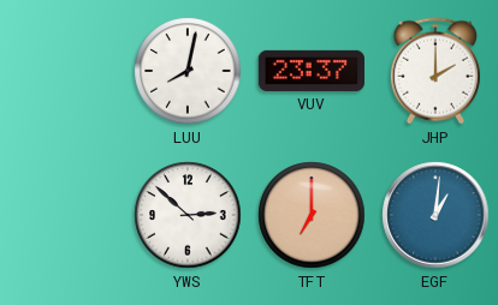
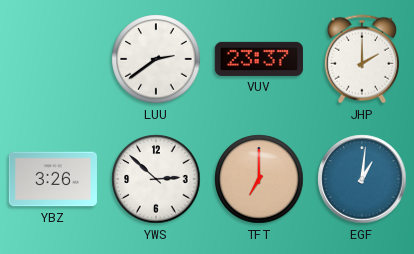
LUU: 8:02 -> 2:39 (156, 59)
YBZ: none -> 3:26 (53, 179)
